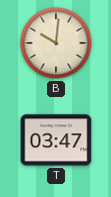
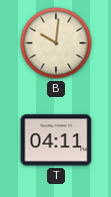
T: 03:47 -> 04:11 (56, 140)
